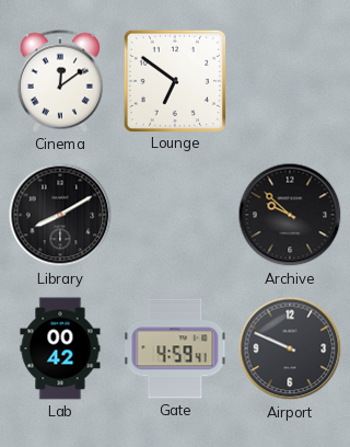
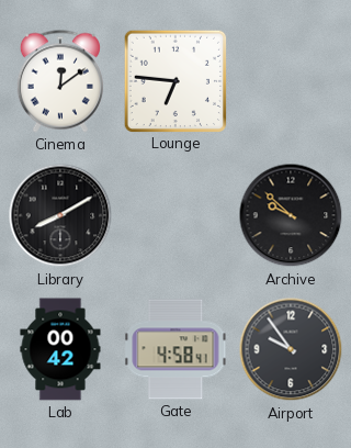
Lounge: 6:51 -> 6:46 (174, 80)
Gate: 4:59 -> 4:58 (175, 349)
Airport: 9:49 -> 9:54 (291, 349)
